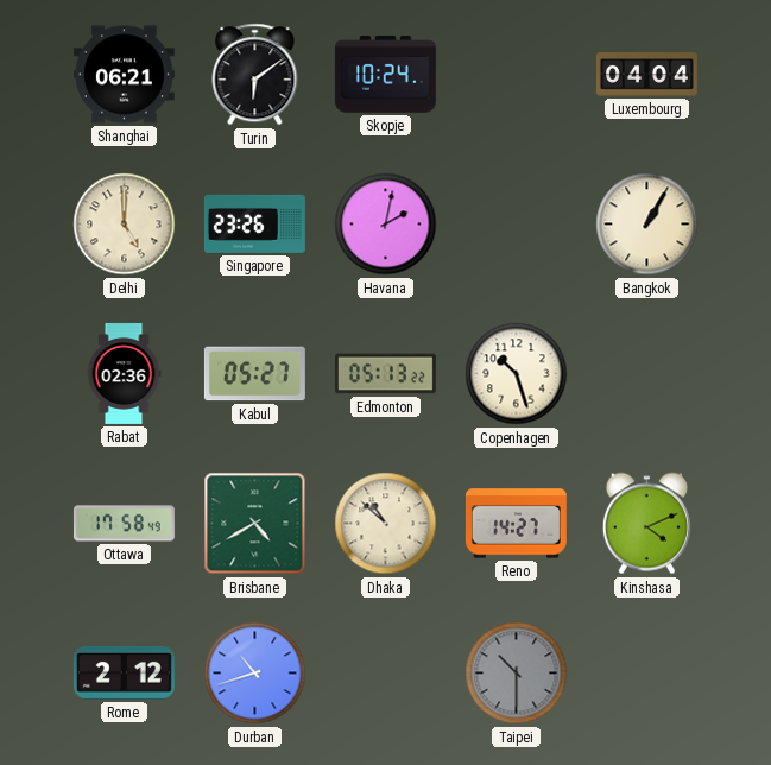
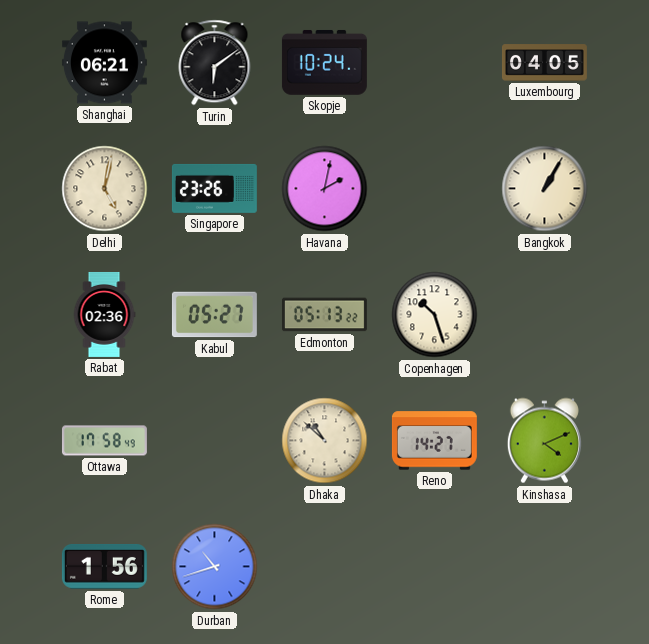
Luxembourg: 04:04 -> 04:05 (544, 63)
Delhi: 5:00 -> 5:02 (105, 189)
Brisbane: 4:40 -> none (255, 524)
Rome: 2:12 -> 1:56 (104, 567)
Taipei: 10:30 -> none (517, 674)
